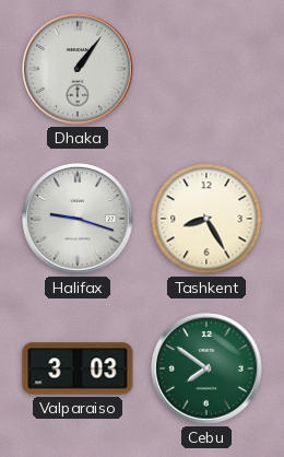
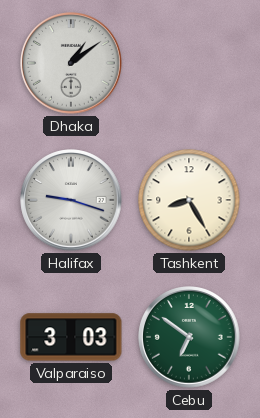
Dhaka: 1:06 -> 1:09 (71, 63)
Cebu: 7:51 -> 6:51 (189, 337)
